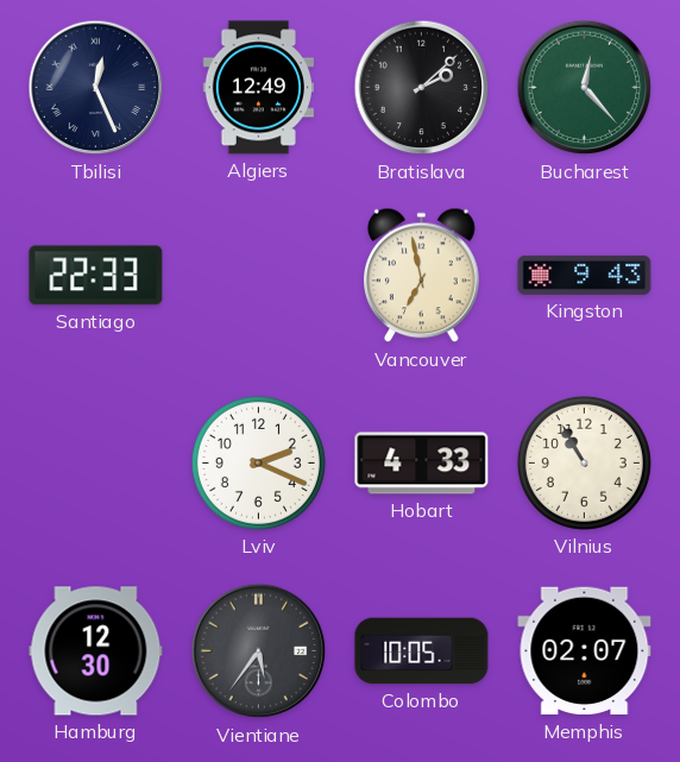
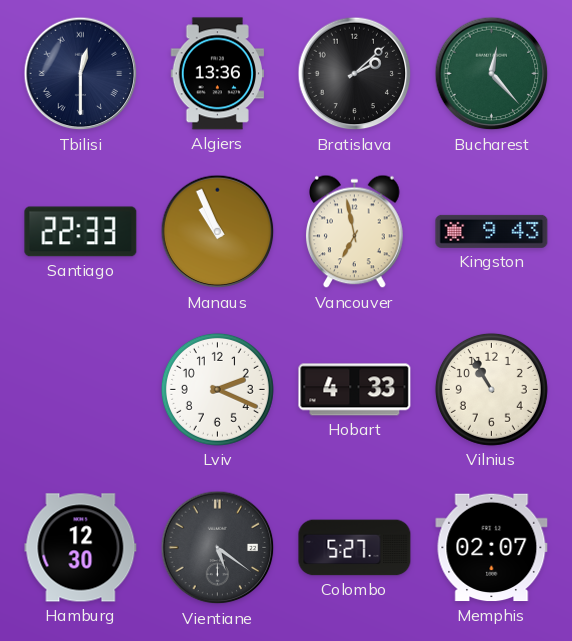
Tbilisi: 12:26 -> 12:30 (81, 74)
Algiers: 12:49 -> 13:36 (217, 74)
Manaus: none -> 10:56 (218, 232)
Vientiane: 5:36 -> 5:21 (218, 548)
Colombo: 10:05 -> 5:27 (355, 548)
